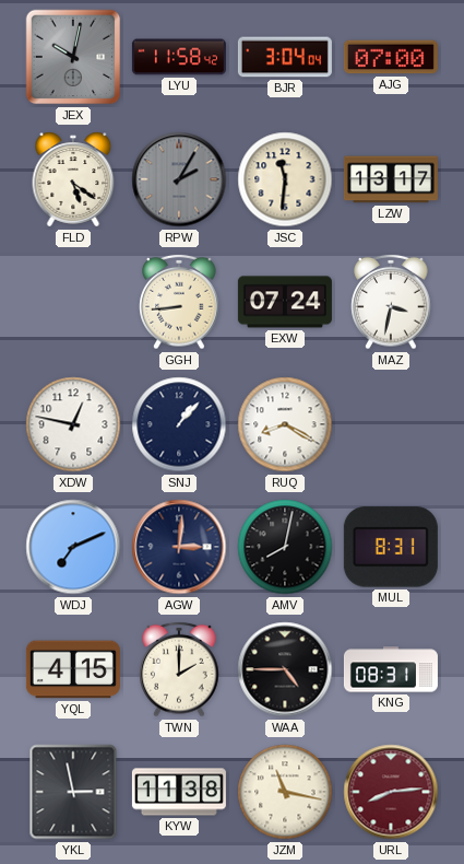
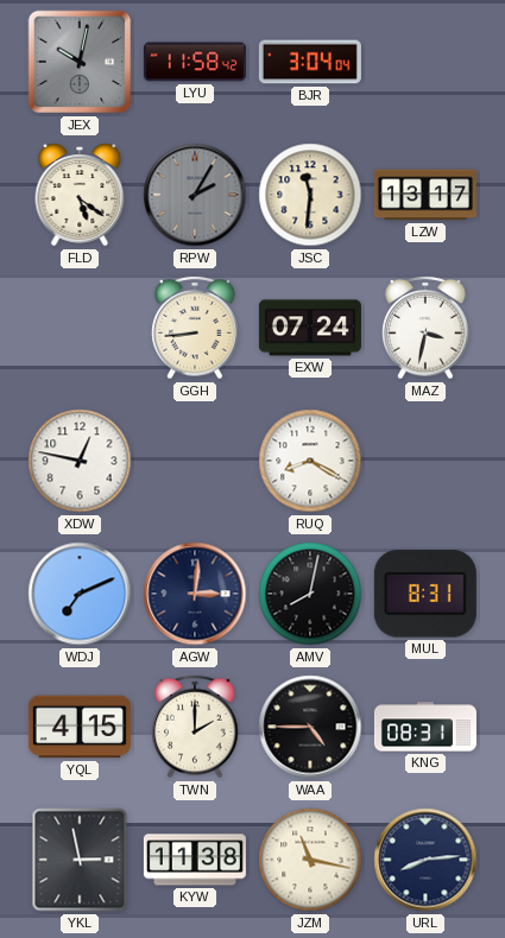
AJG: 07:00 -> none (391, 57)
SNJ: 1:07 -> none (179, 424)
URL dial: burgundy -> navy (425, 860)
